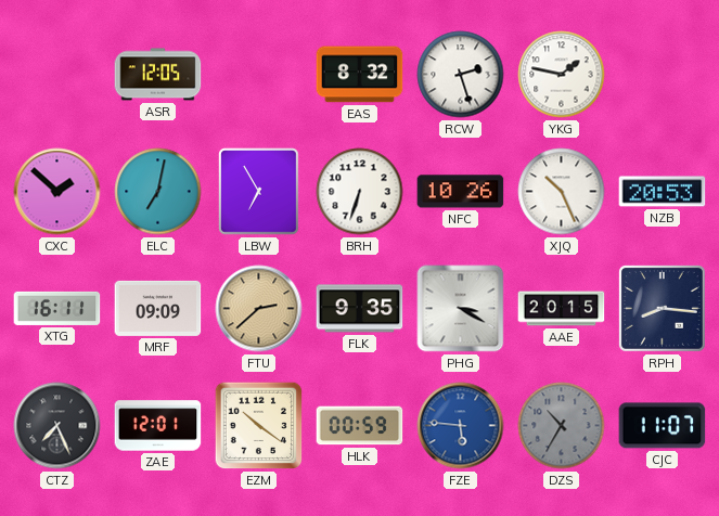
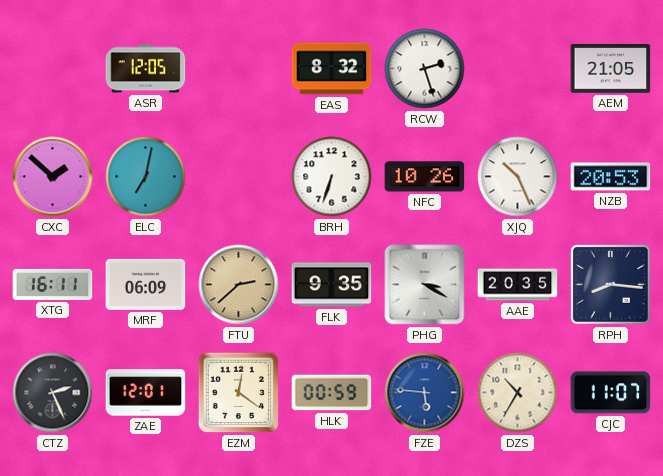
YKG: 1:47 -> none (562, 75)
AEM: none -> 21:05 (611, 69)
LBW: 6:55 -> none (259, 192)
MRF: 09:09 -> 06:09 (146, 284)
AAE: 20:15 -> 20:35 (518, 285)
CTZ: 7:26 -> 2:26 (53, 393)
EZM: 10:21 -> 12:21 (239, 393)
DZS dial: grey -> cream (518, 393)
